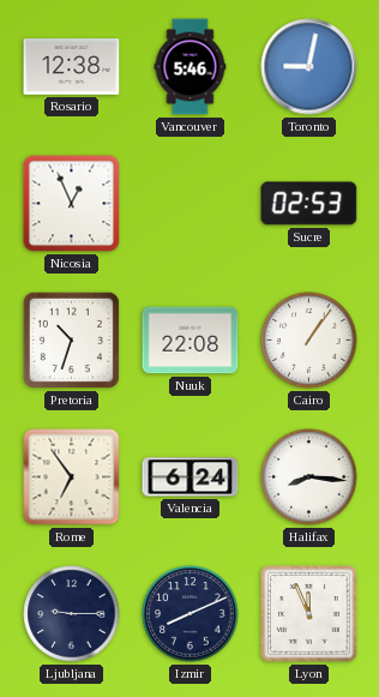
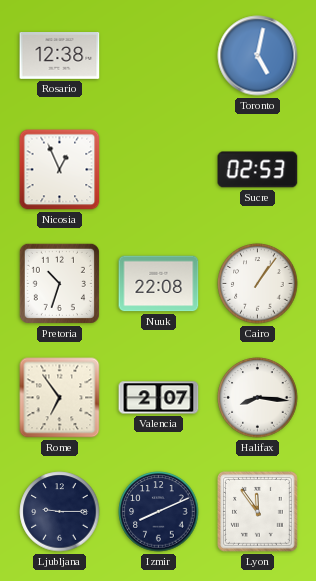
Vancouver: 5:46 -> none (191, 67)
Toronto: 9:02 -> 5:02 (258, 56)
Valencia: 6:24 -> 2:07 (159, 398)
Lyon: 11:56 -> 11:54 (258, 512)
